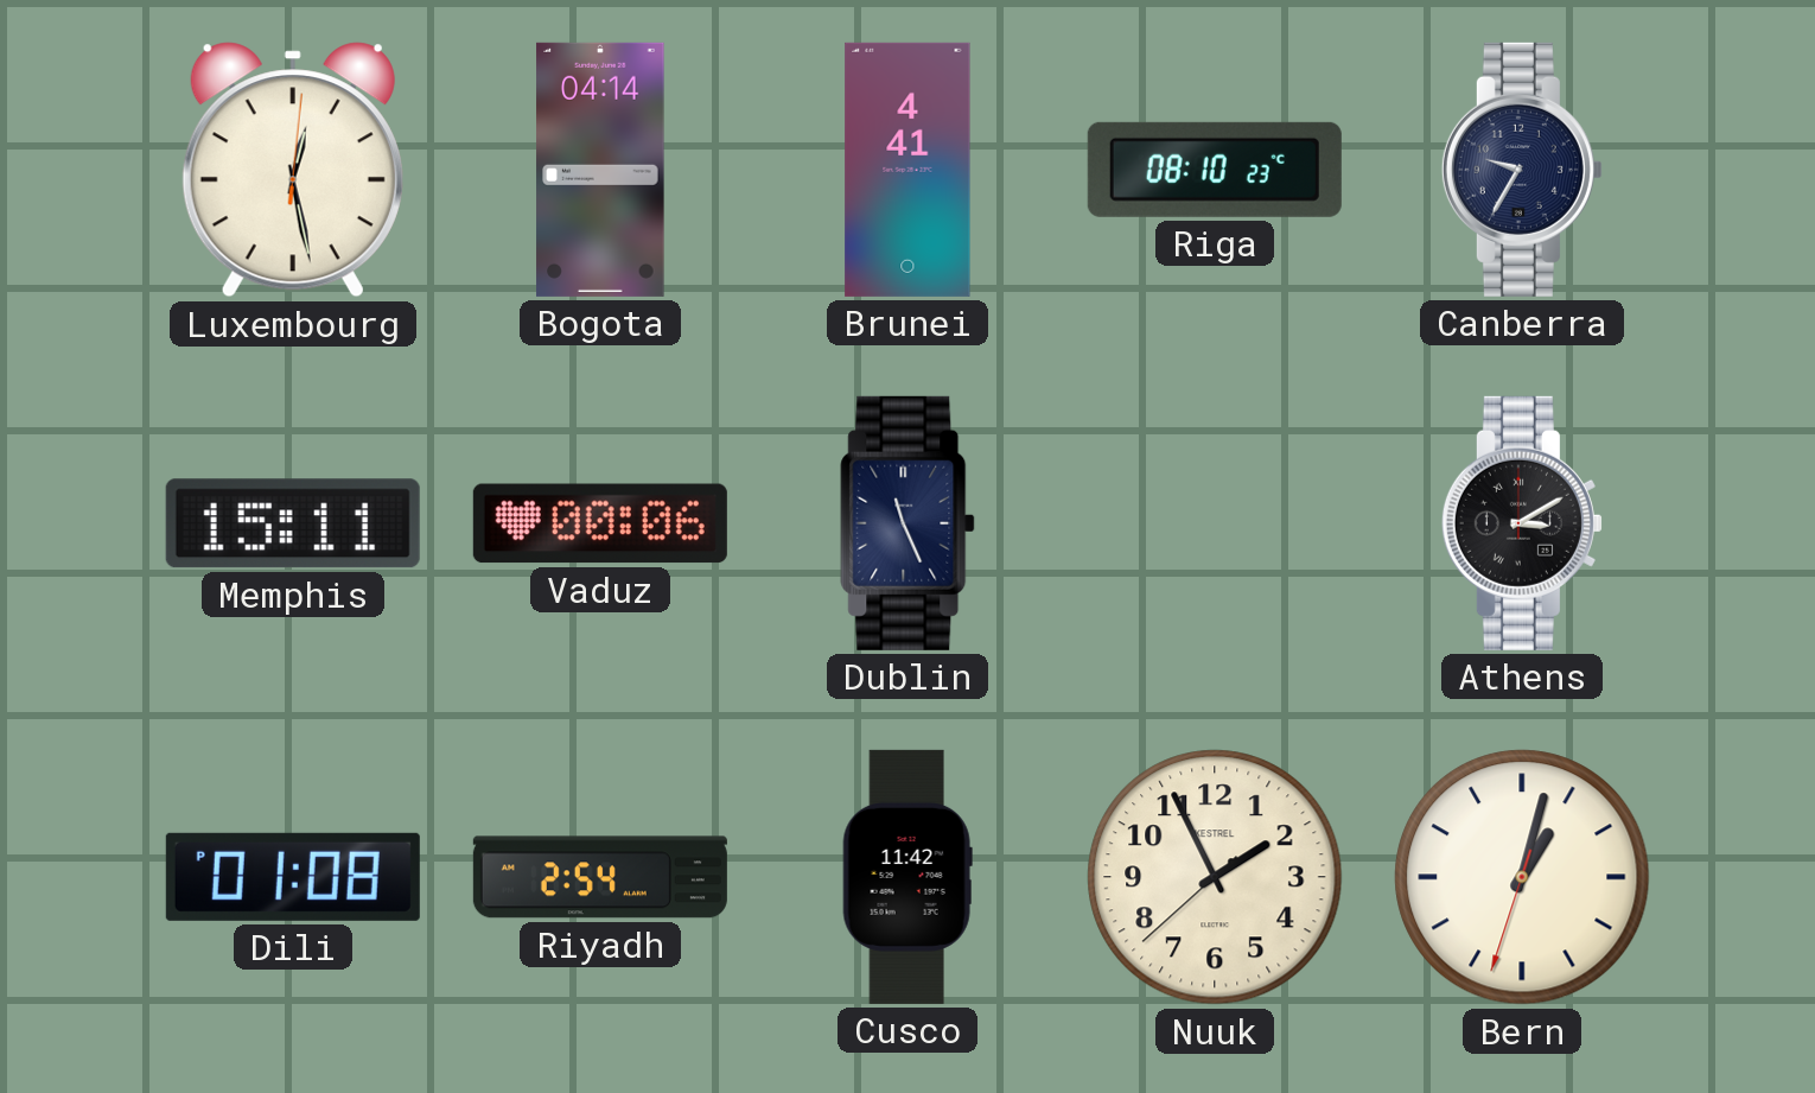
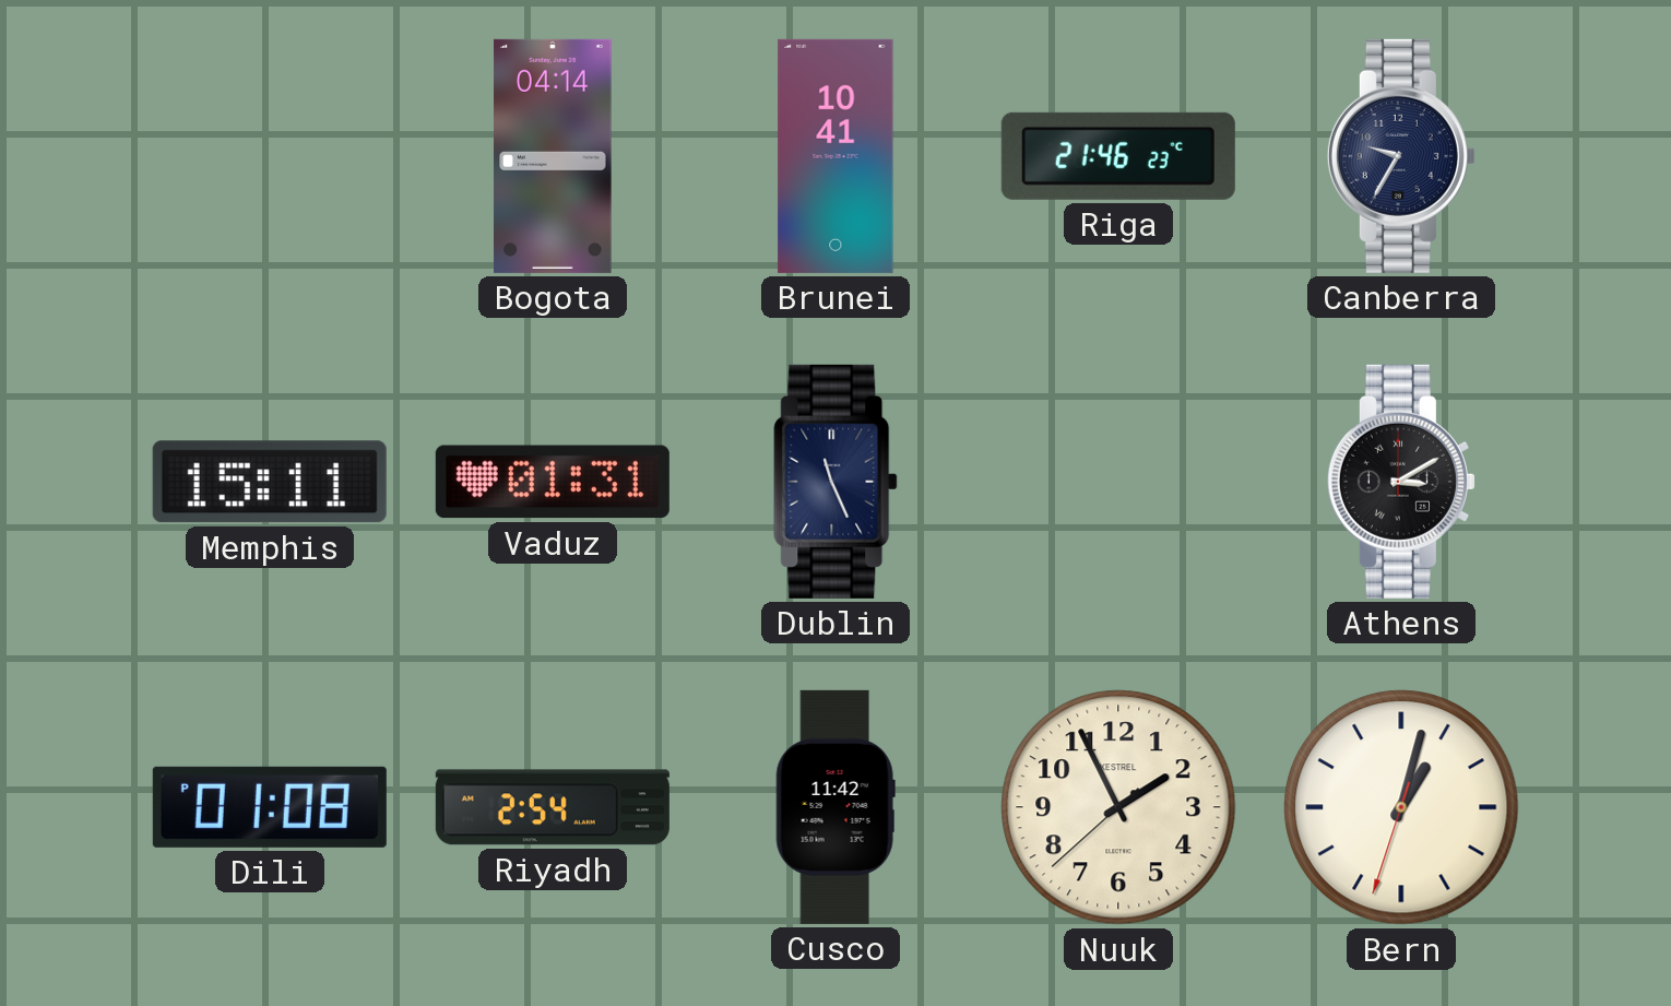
Luxembourg: 12:28 -> none (293, 170)
Brunei: 4:41 -> 10:41 (835, 156)
Riga: 08:10 -> 21:46 (1118, 156)
Vaduz: 00:06 -> 01:31 (553, 482)
